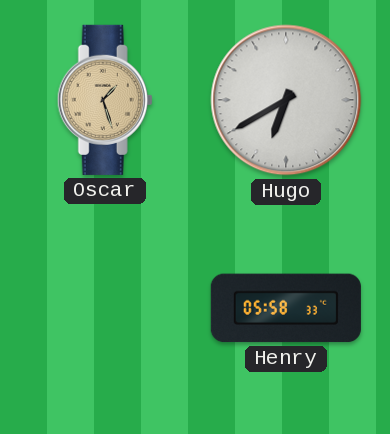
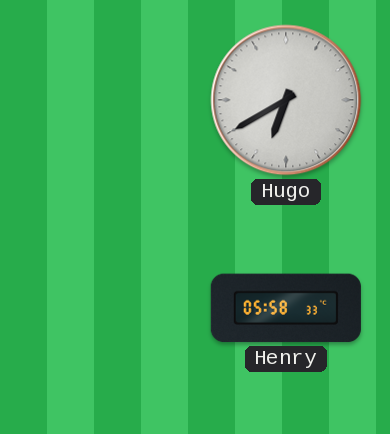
Oscar: 1:27 -> none (105, 100)
